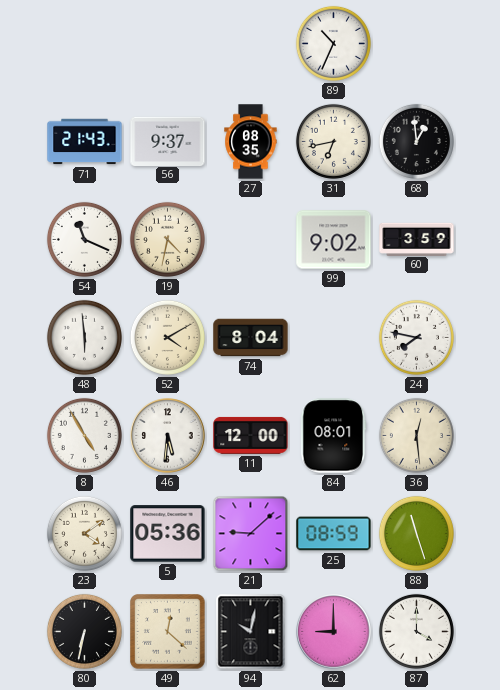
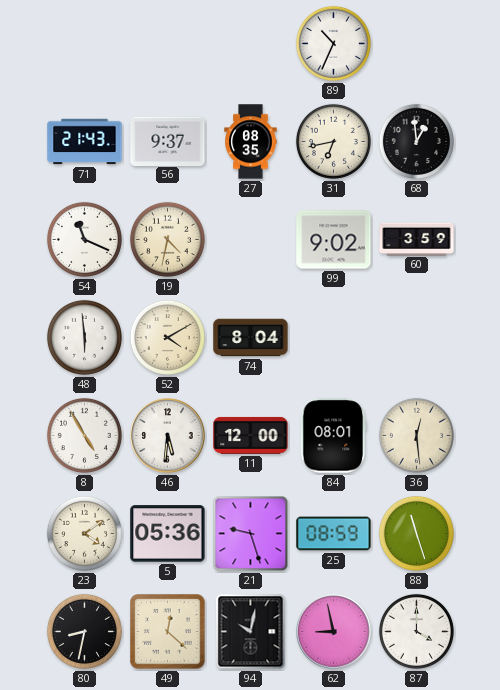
24: 7:47 -> none (416, 337)
21: 9:08 -> 9:27 (251, 534)
80: 6:32 -> 8:32 (84, 631)
62: 9:00 -> 8:58 (334, 632)
